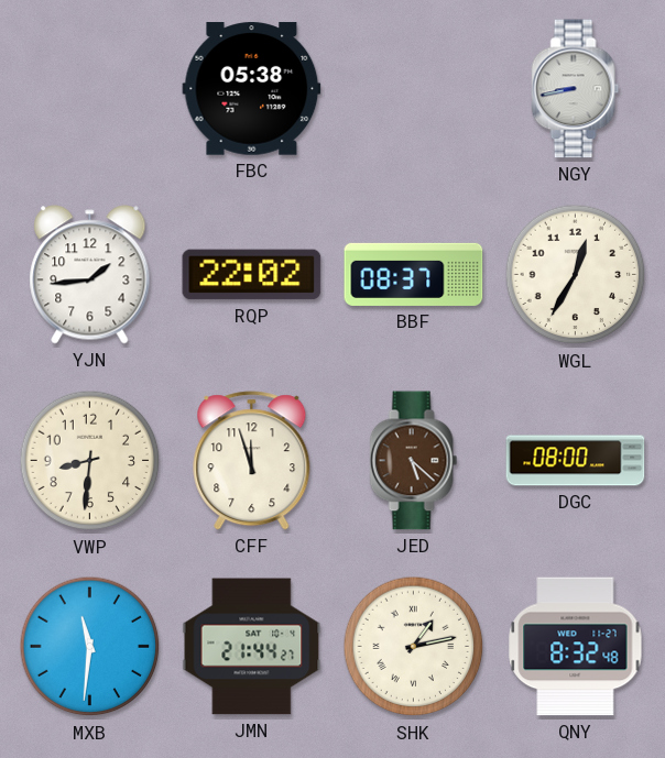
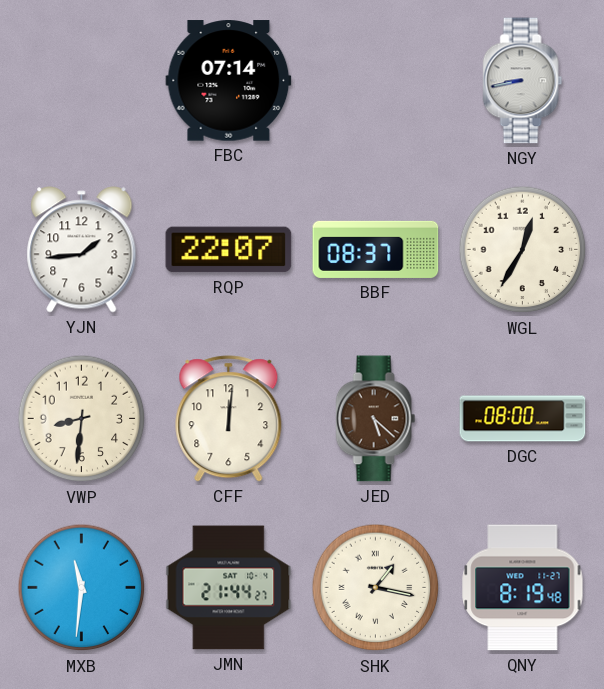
FBC: 05:38 -> 07:14 (229, 81)
RQP: 22:02 -> 22:07 (229, 250)
CFF: 11:57 -> 12:01 (229, 419)
SHK: 1:13 -> 1:17 (376, 588)
QNY: 8:32 -> 8:19 (523, 588)
